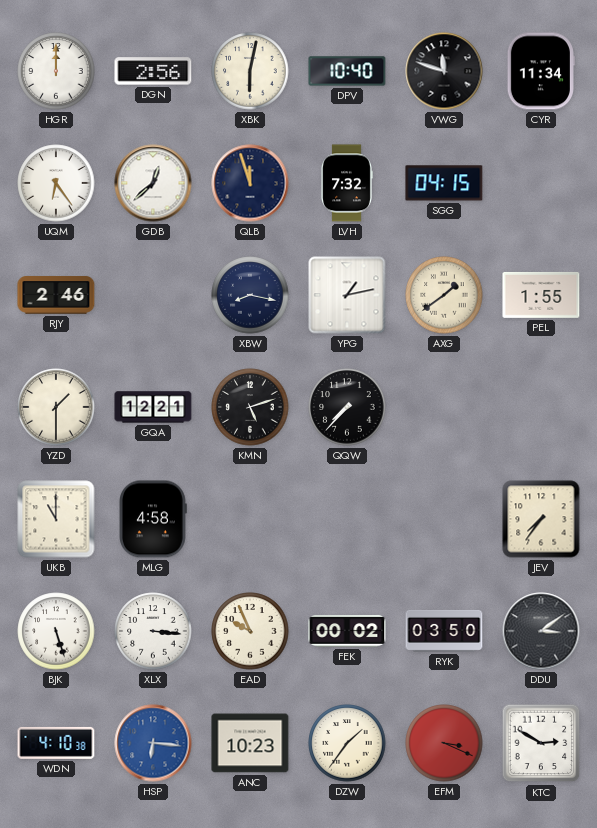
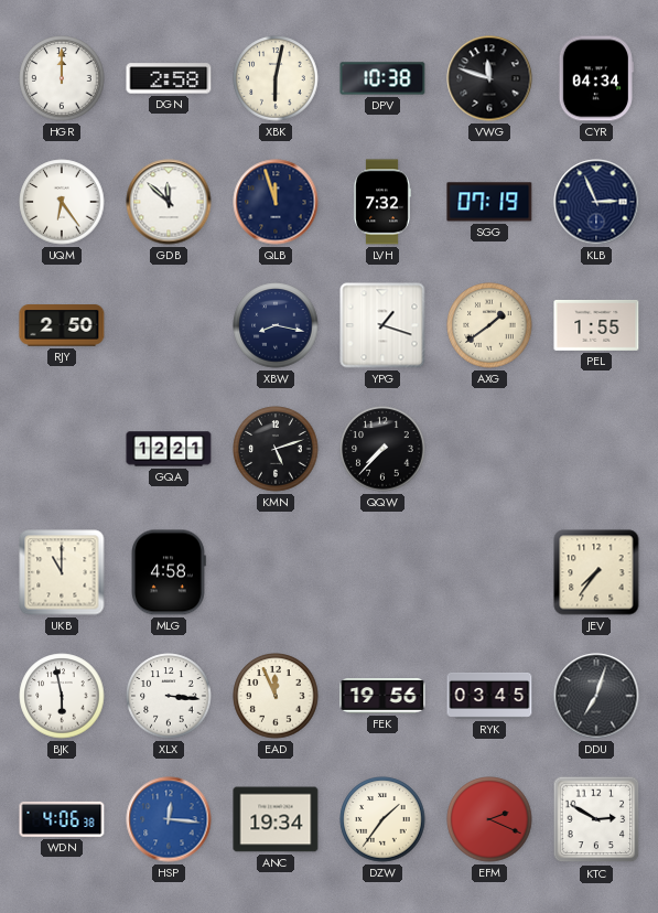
DGN: 2:56 -> 2:58 (169, 78)
DPV: 10:40 -> 10:38 (382, 78)
CYR: 11:34 -> 04:34 (596, 78)
GDB: 12:38 -> 11:52 (169, 202)
SGG: 04:15 -> 07:19 (489, 202)
KLB: none -> 2:56 (596, 202)
RJY: 2:46 -> 2:50 (62, 325)
YPG: 1:13 -> 1:18 (382, 325)
YZD: 1:30 -> none (56, 407)
BJK: 5:27 -> 5:58 (62, 696)
EAD: 9:56 -> 11:56 (276, 696)
FEK: 00:02 -> 19:56 (382, 697)
RYK: 03:50 -> 03:45 (489, 696)
DDU: 3:09 -> 7:03 (596, 696)
WDN: 4:10 -> 4:06 (62, 819)
HSP: 6:16 -> 12:16 (169, 819)
ANC: 10:23 -> 19:34 (276, 819)
EFM: 3:19 -> 2:19 (489, 819)
